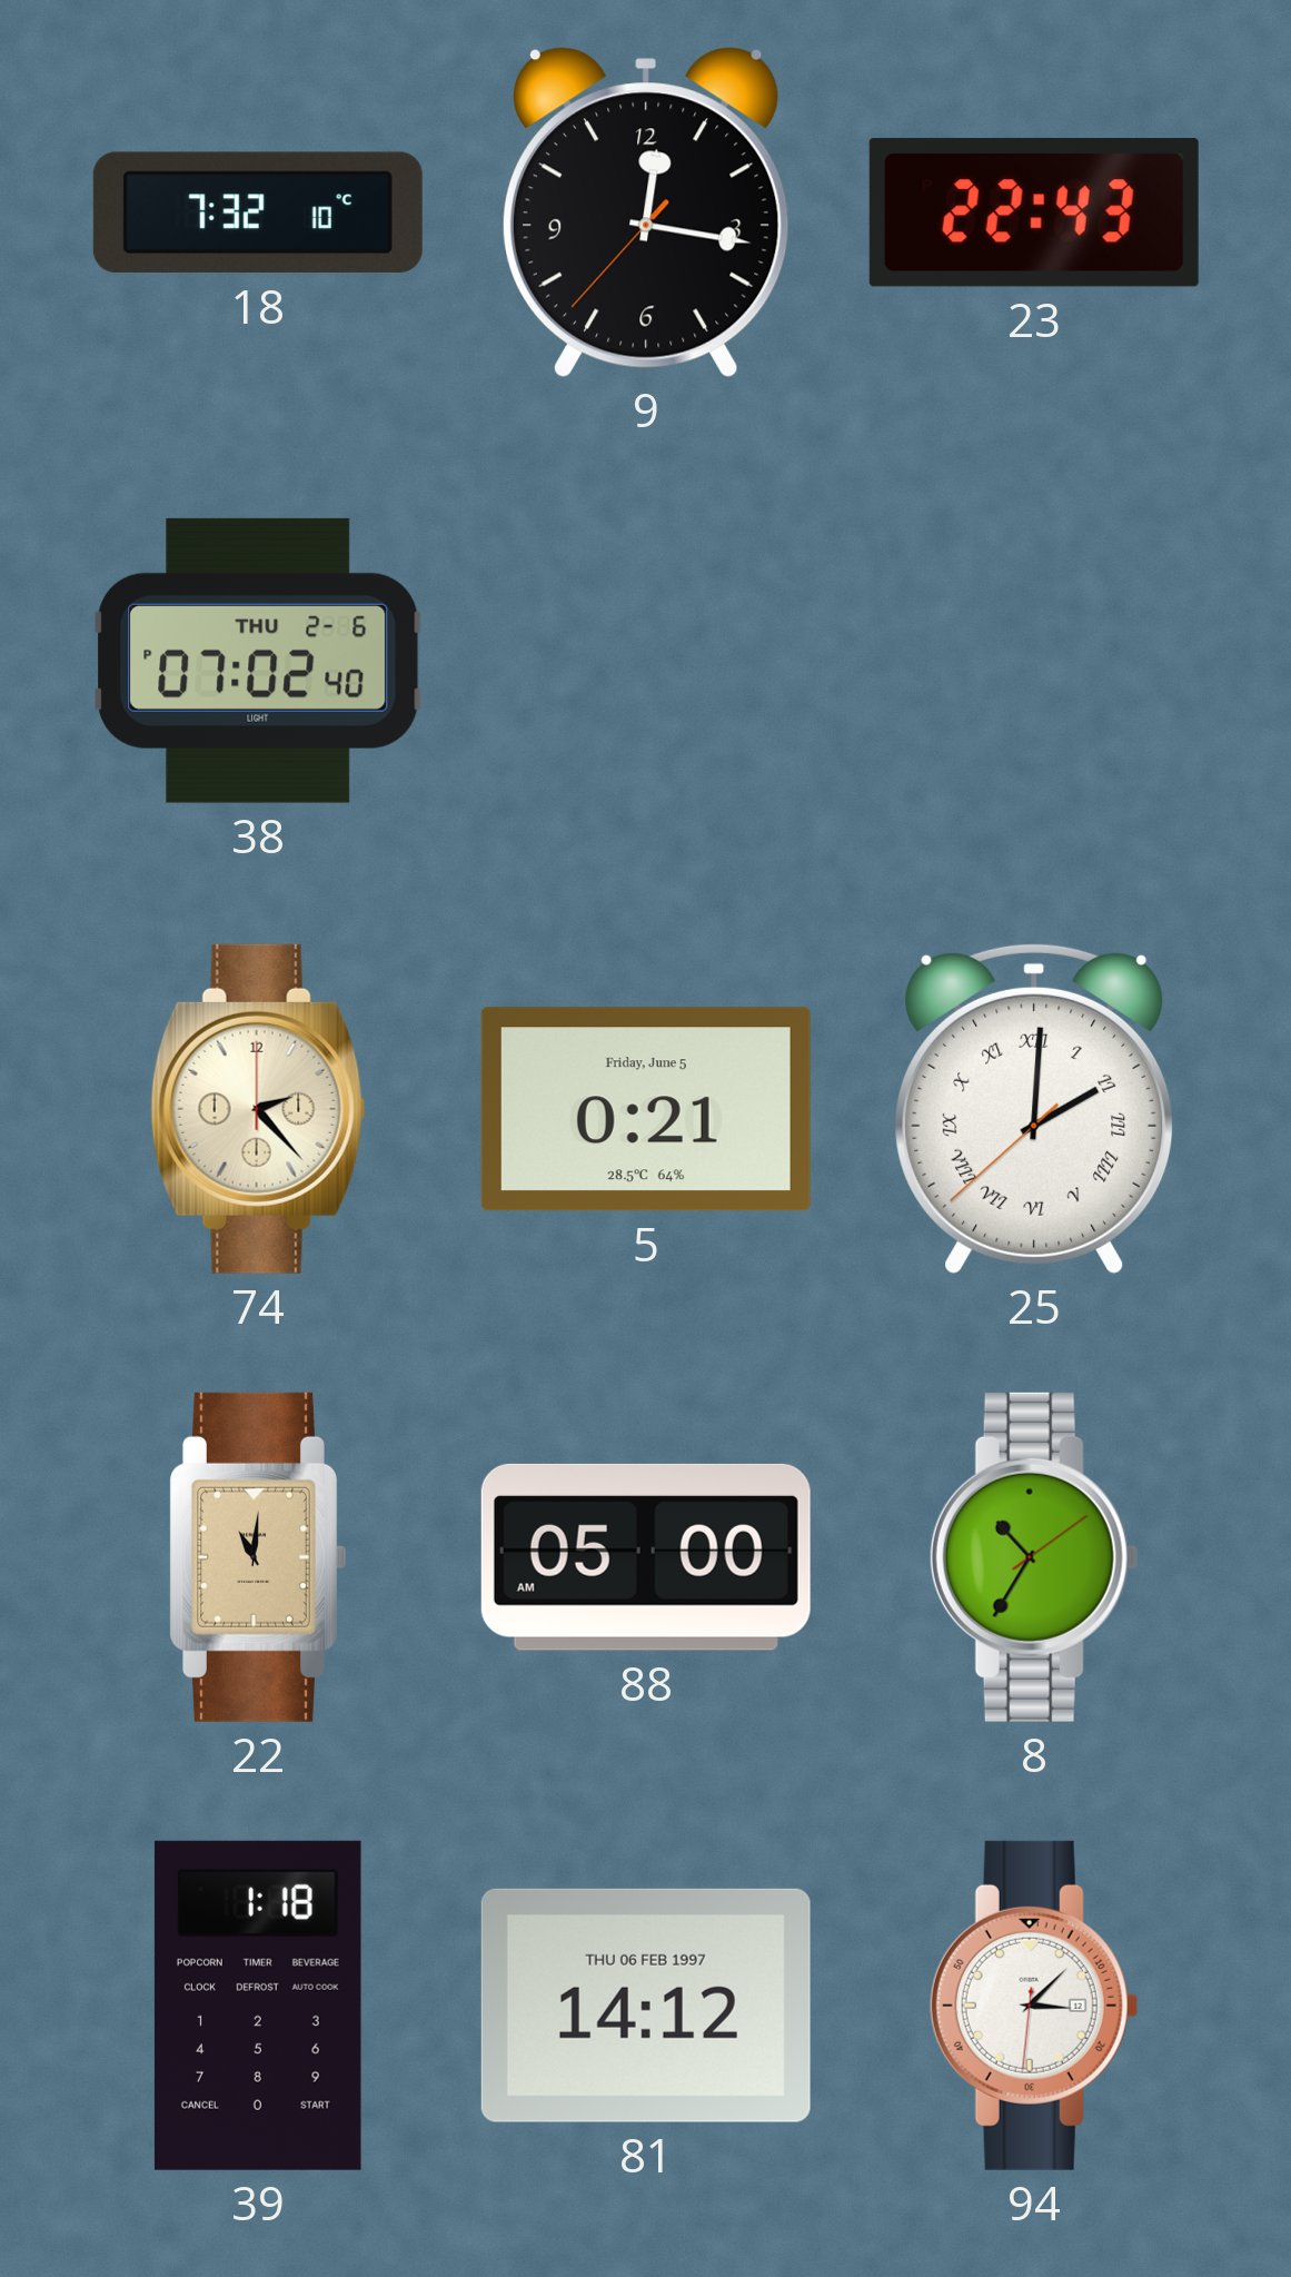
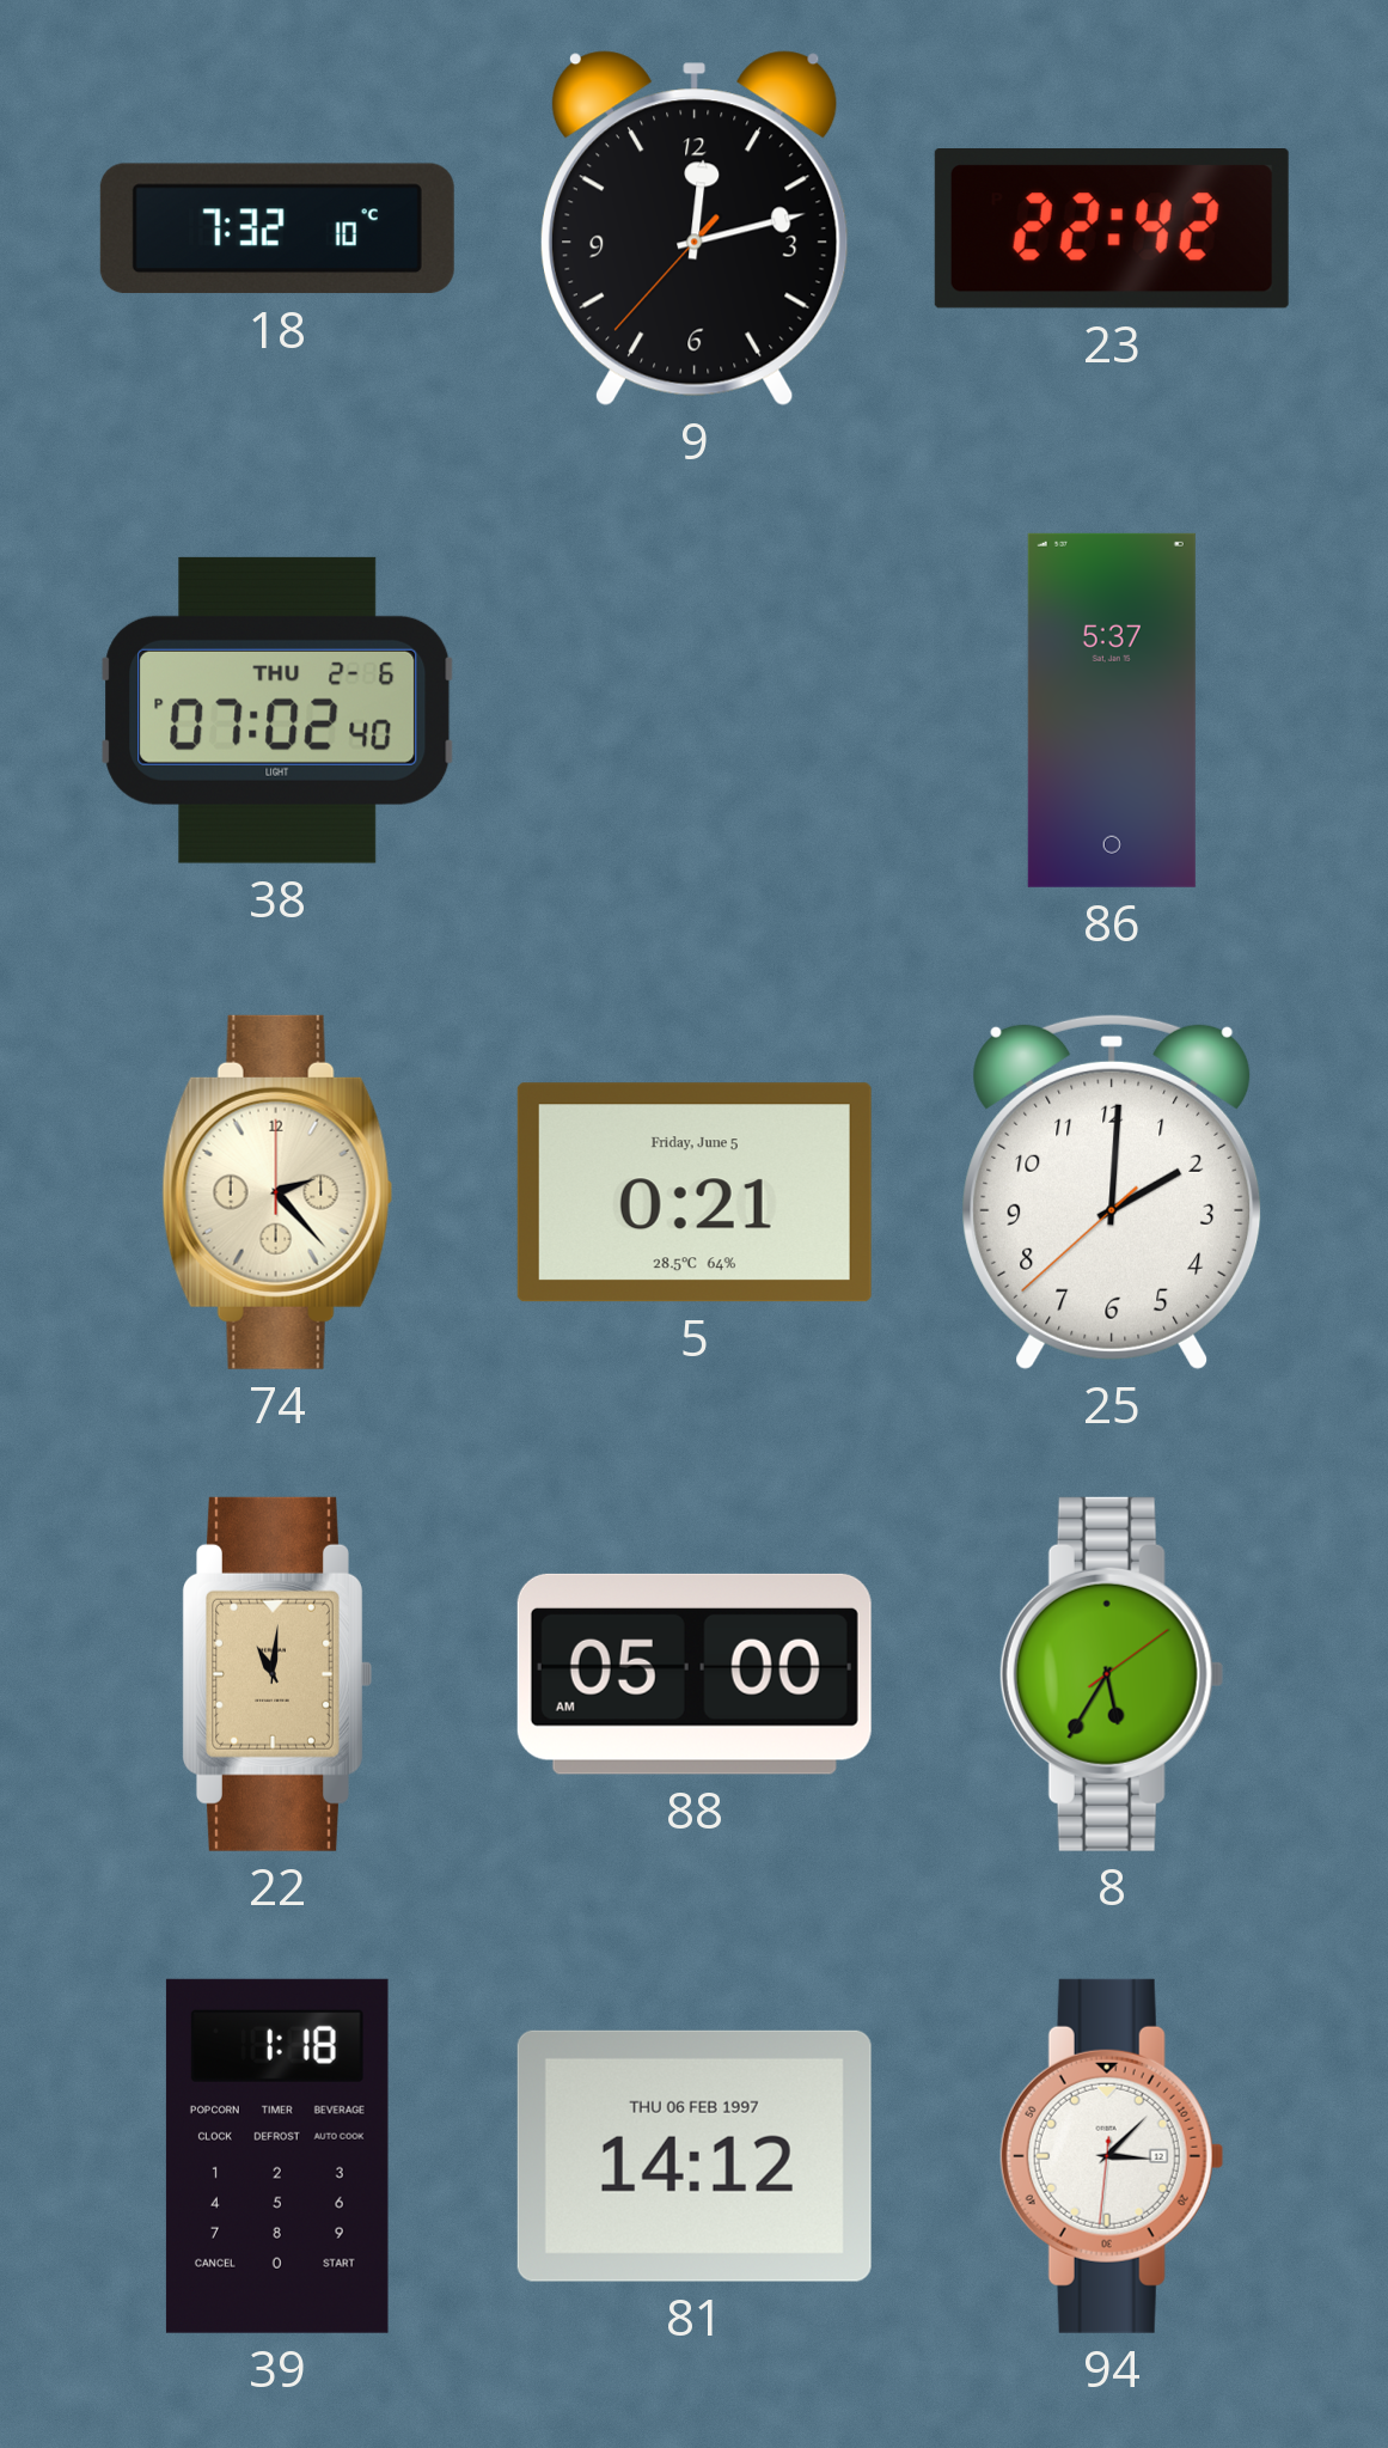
9: 12:16 -> 12:12 (695, 228)
23: 22:43 -> 22:42 (1112, 230)
86: none -> 5:37 (1112, 710)
25 numerals: Roman -> Arabic (1112, 1191)
8: 10:35 -> 5:35 (1112, 1674)
